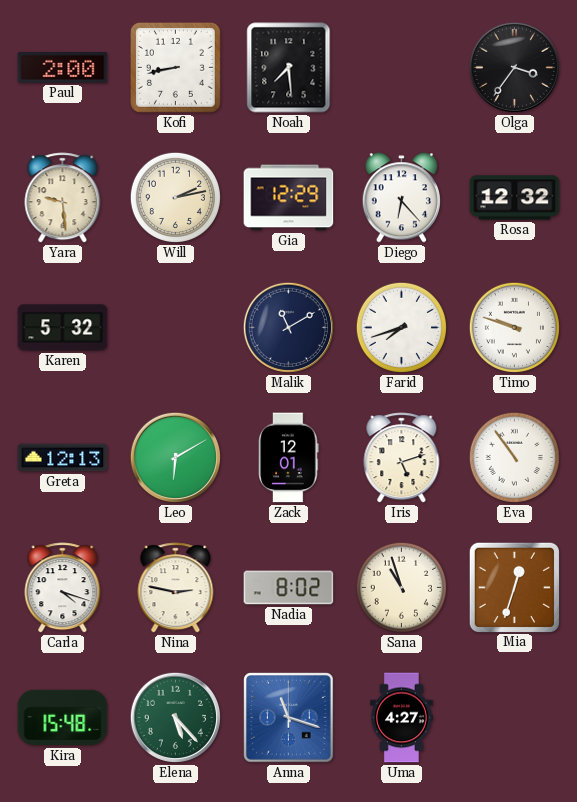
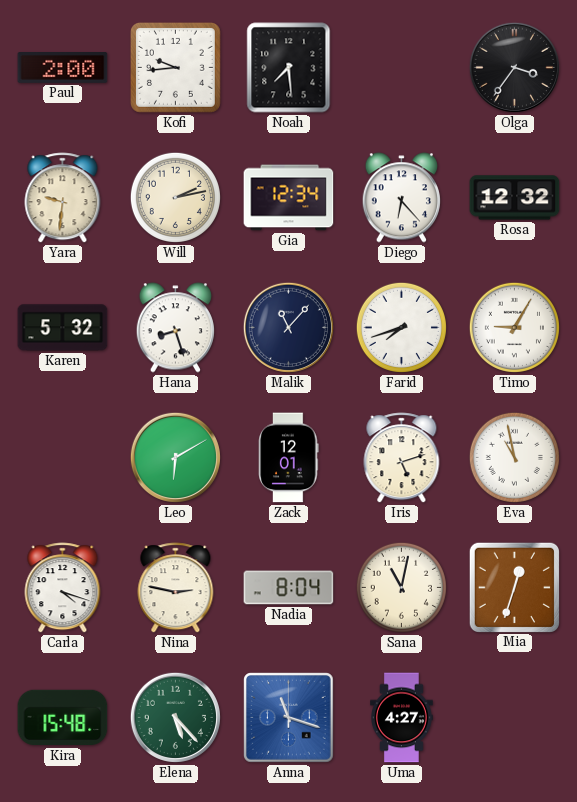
Kofi: 8:43 -> 9:44 (175, 67)
Yara: 9:29 -> 9:31 (63, 198)
Gia: 12:29 -> 12:34 (289, 198)
Hana: none -> 8:27 (175, 328)
Malik: 11:10 -> 11:07 (288, 327)
Timo: 9:48 -> 9:05 (514, 327)
Greta: 12:13 -> none (63, 458)
Eva: 10:54 -> 10:58 (514, 457)
Nadia: 8:02 -> 8:04 (289, 588)
Sana: 10:57 -> 11:02 (401, 587)
